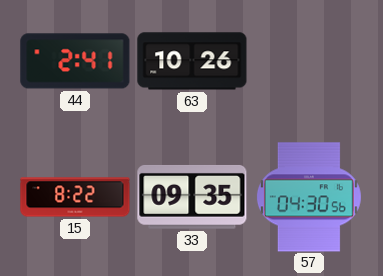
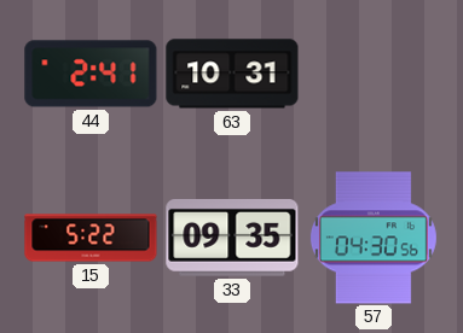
63: 10:26 -> 10:31 (232, 74)
15: 8:22 -> 5:22 (91, 238)
